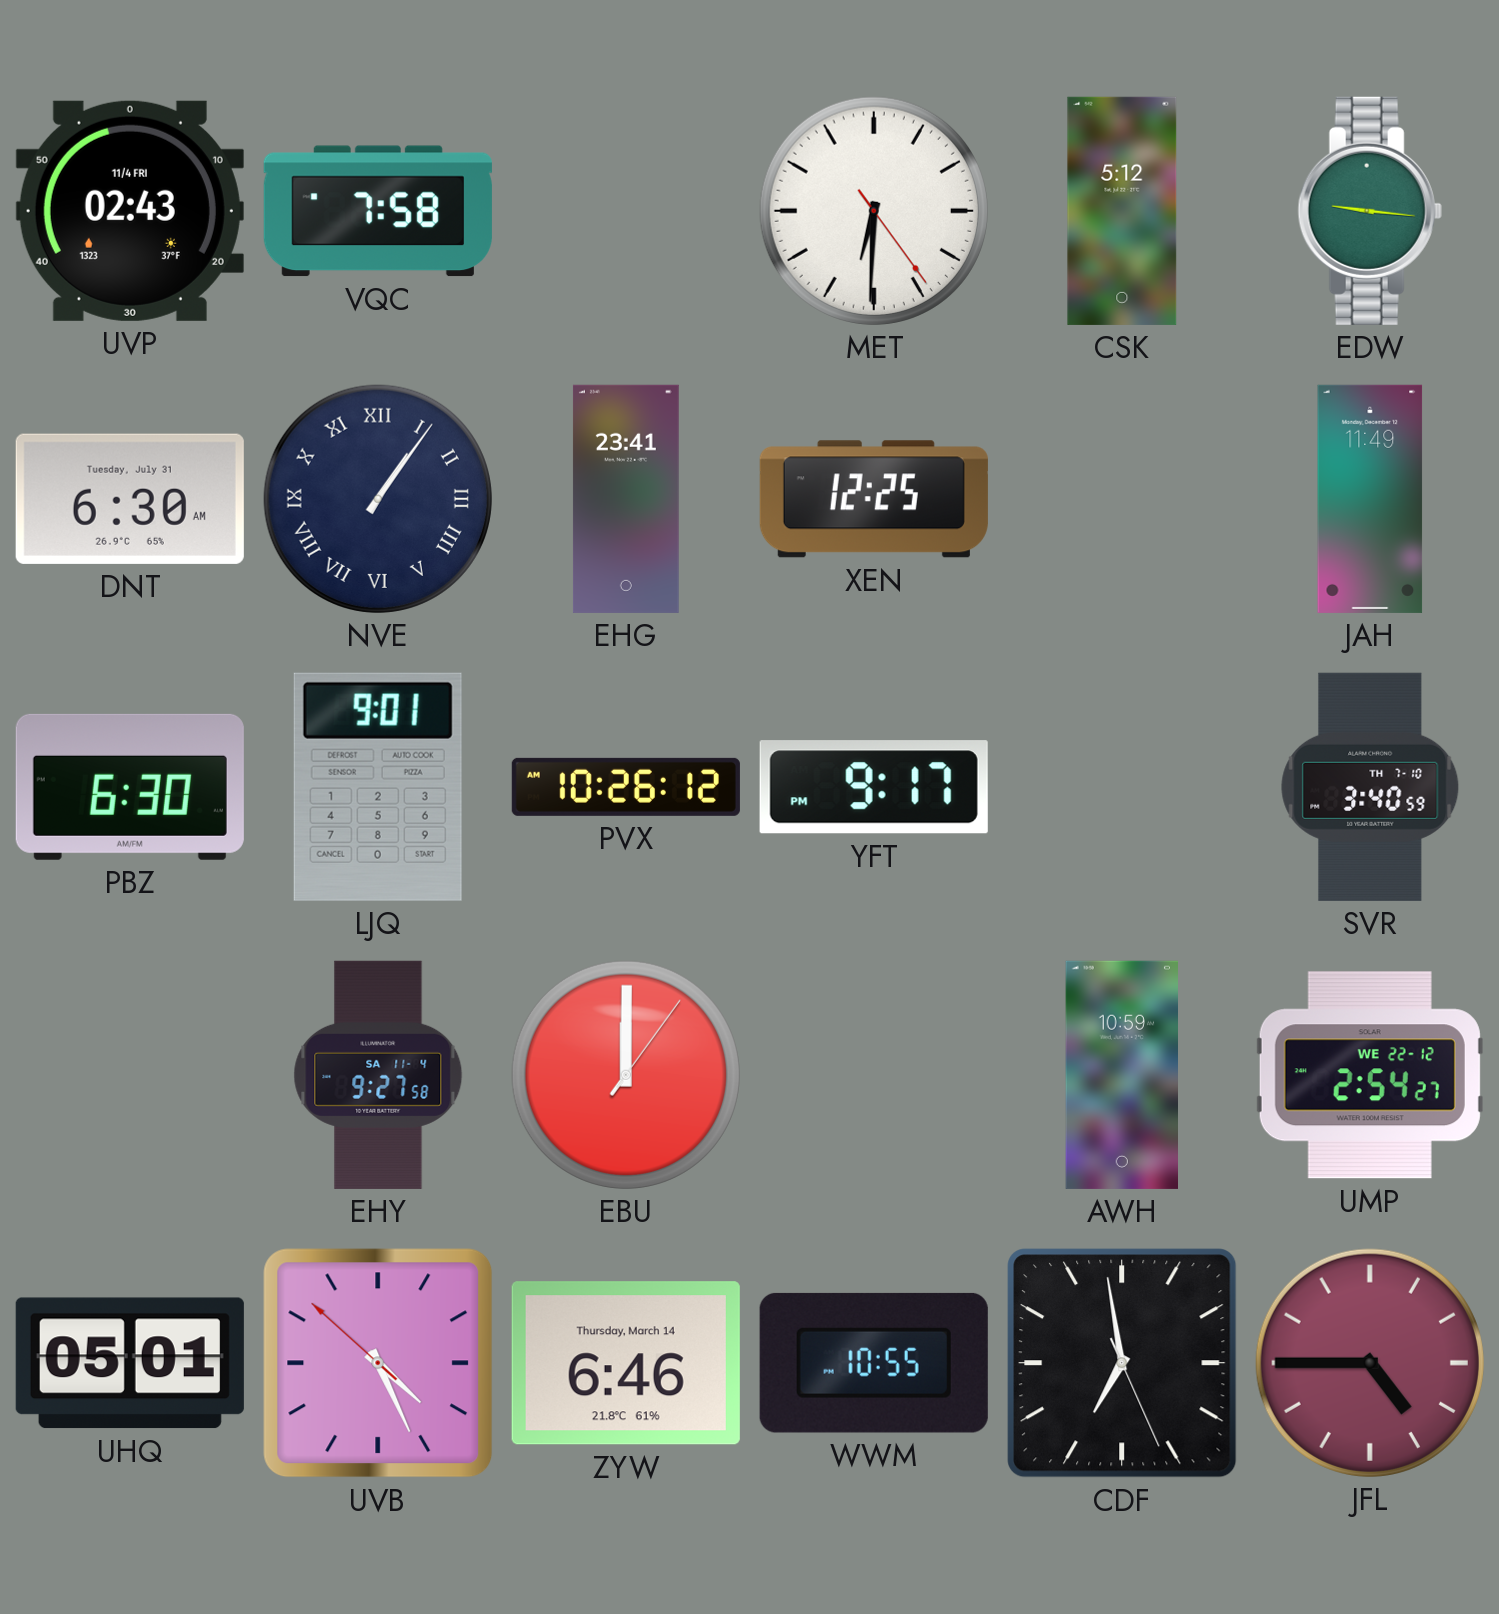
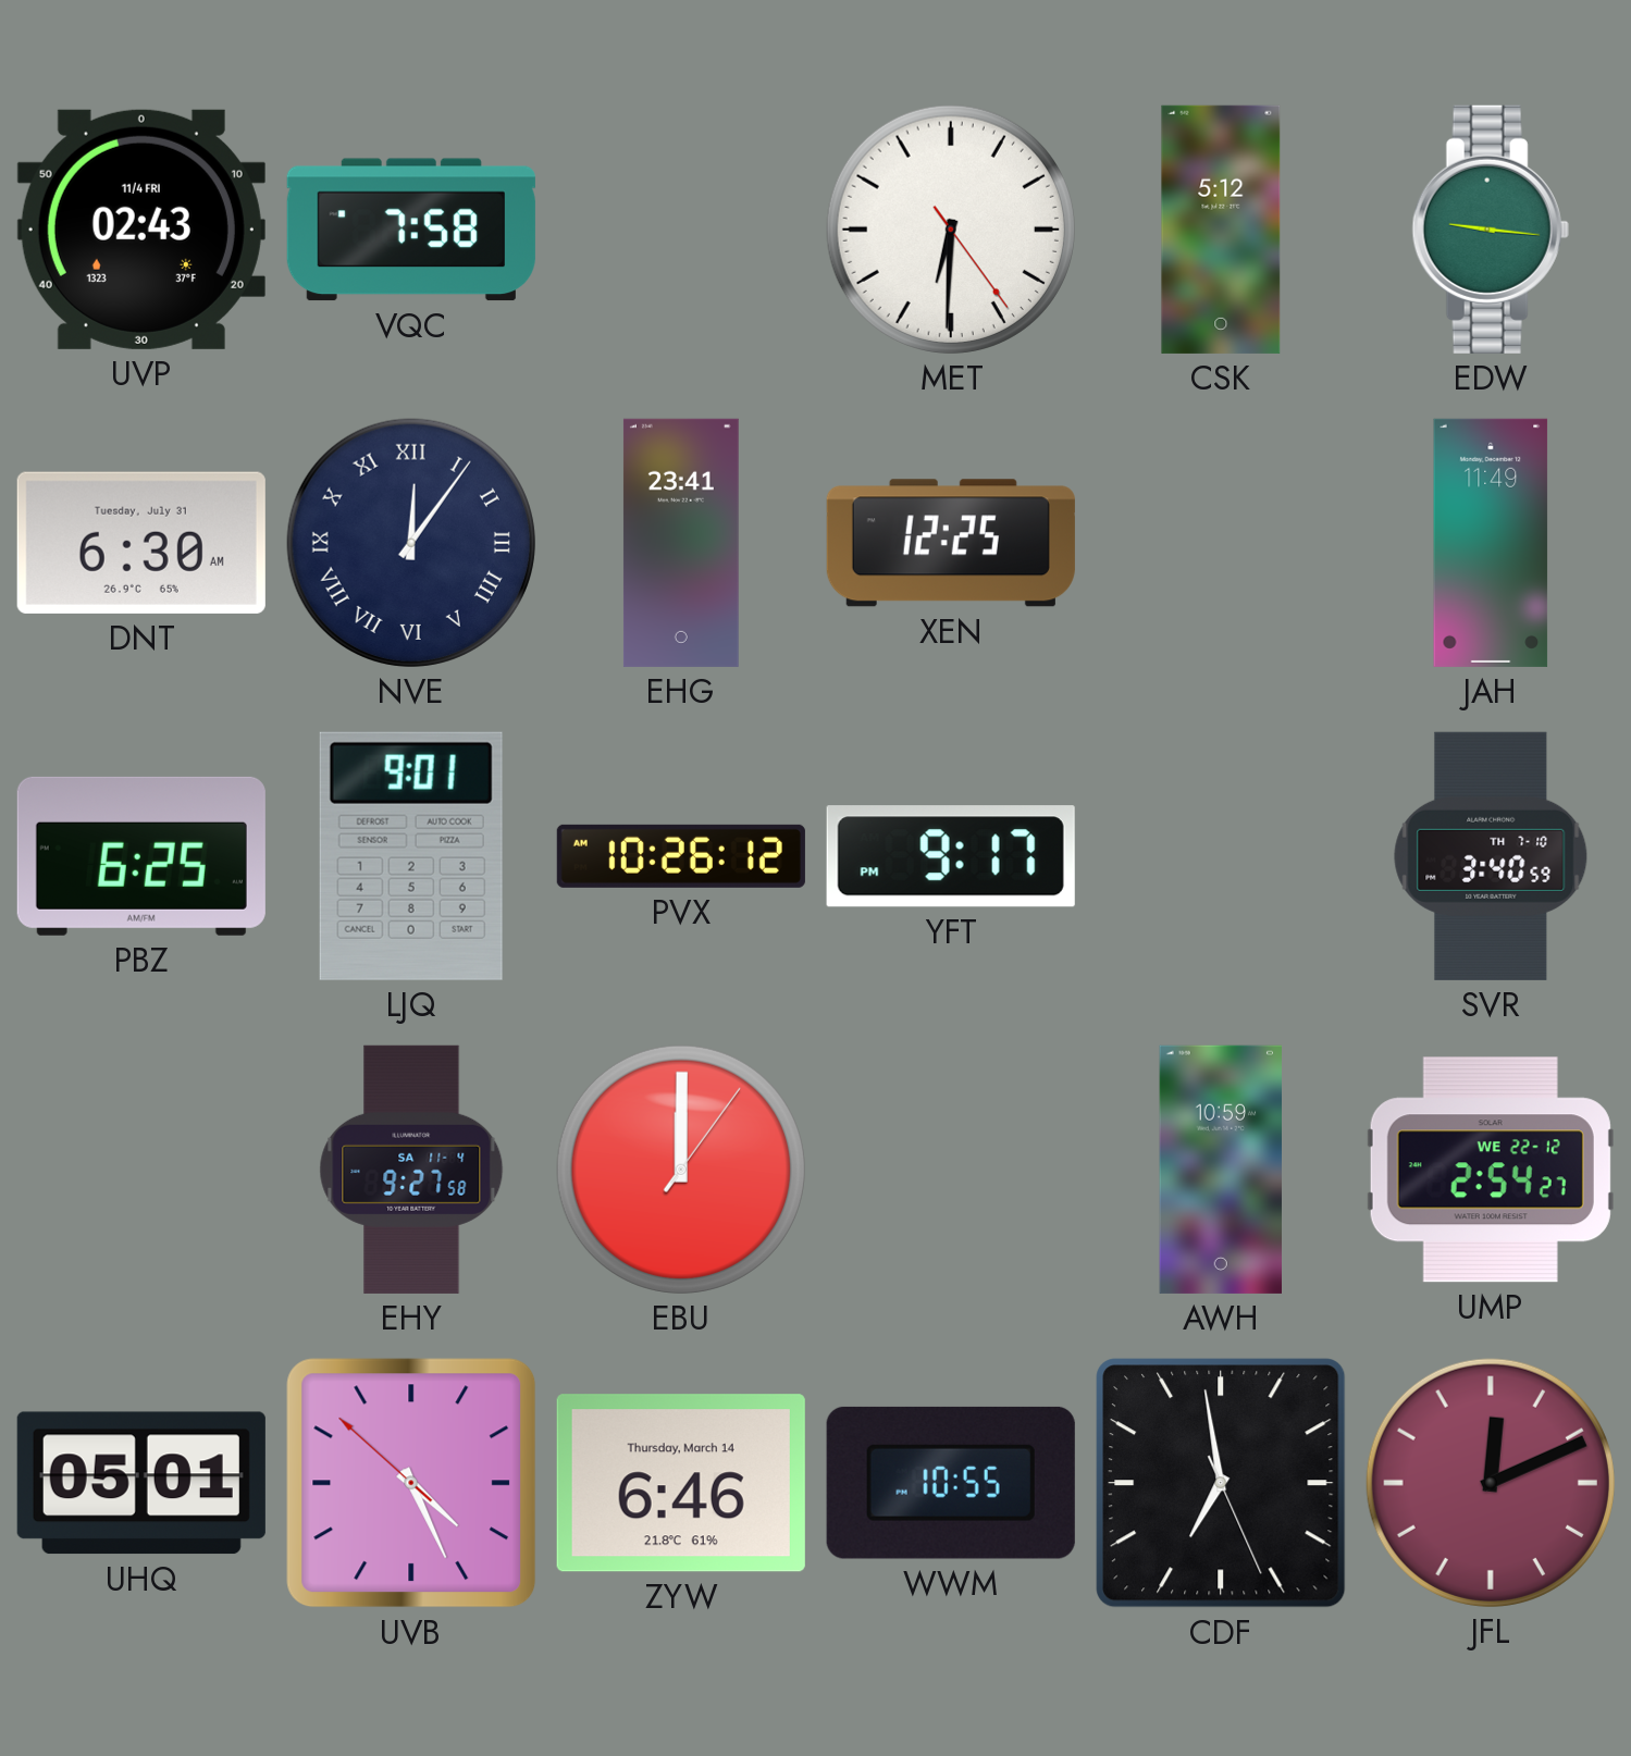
NVE: 1:06 -> 12:06 (411, 543)
PBZ: 6:30 -> 6:25 (141, 856)
JFL: 4:45 -> 12:11 (1491, 1483)
